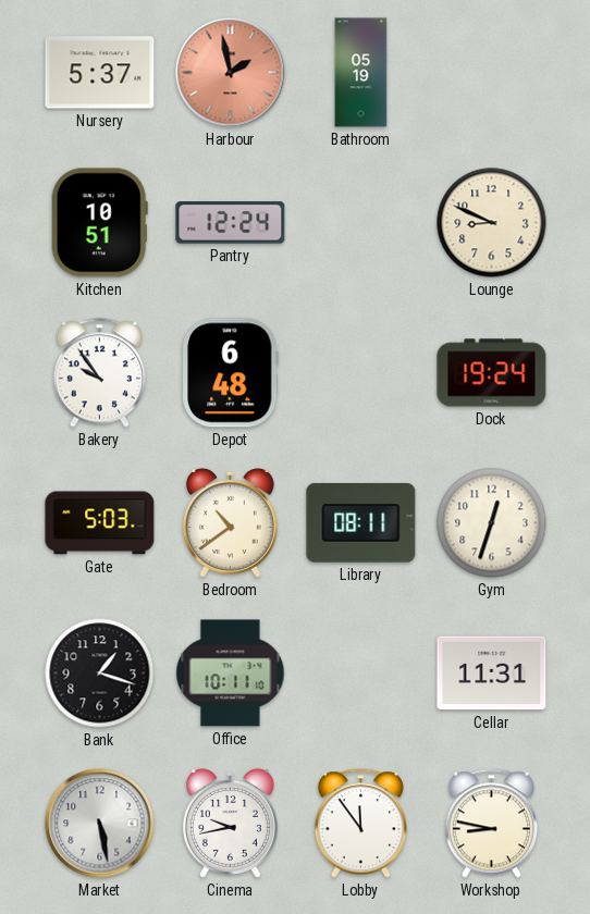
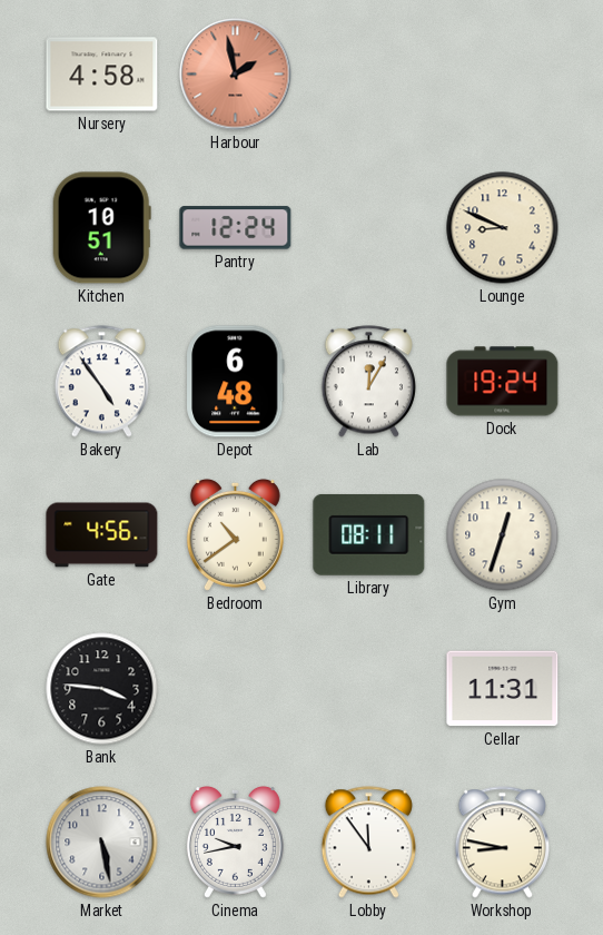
Nursery: 5:37 -> 4:58 (102, 75)
Bathroom: 05:19 -> none (361, 73)
Bakery: 9:54 -> 4:54 (101, 382)
Lab: none -> 12:05 (368, 382)
Gate: 5:03 -> 4:56 (102, 535)
Bank: 1:18 -> 3:46 (102, 689)
Office: 10:11 -> none (231, 674)
